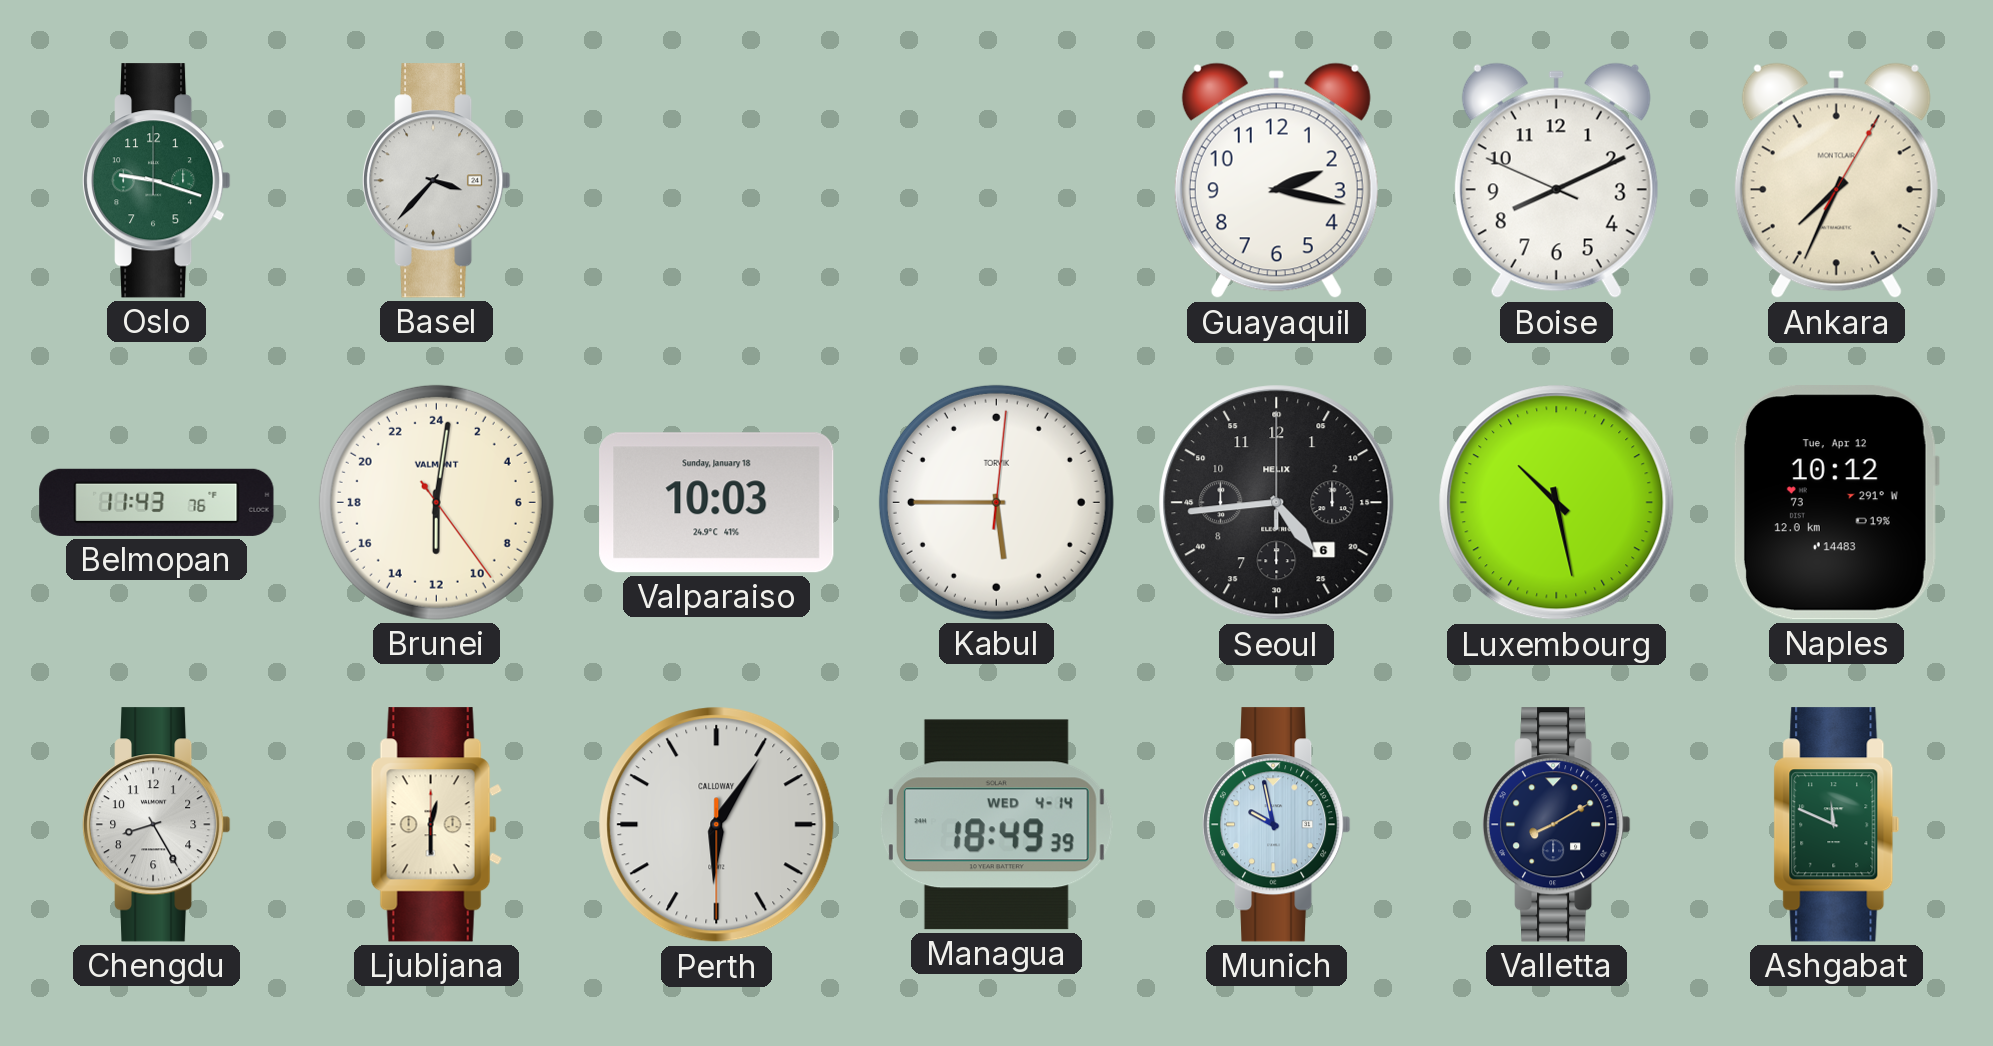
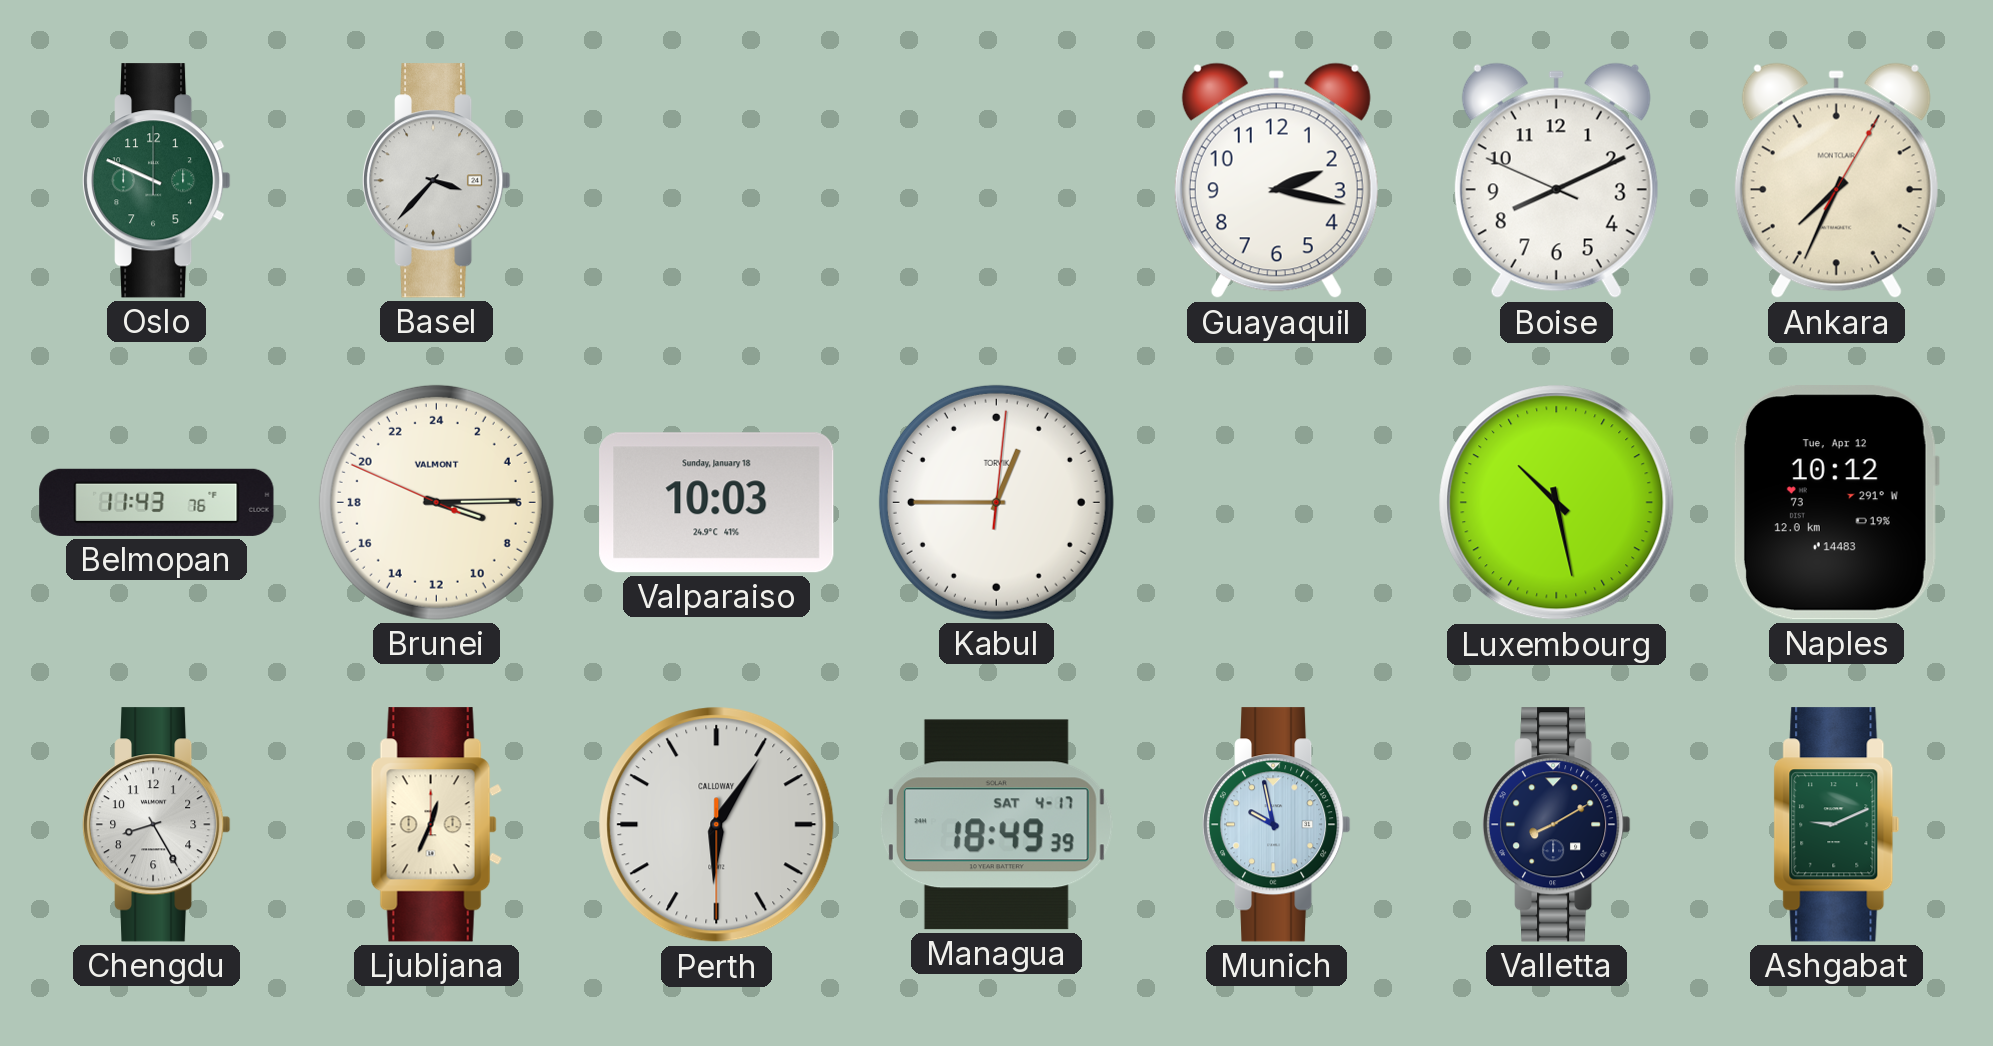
Oslo: 9:18 -> 9:49 (156, 181)
Brunei: 12:01 -> 7:14 (436, 502)
Kabul: 5:45 -> 12:45 (996, 502)
Seoul: 4:44 -> none (1277, 503)
Ljubljana: 12:30 -> 12:34 (436, 825)
Managua date: WED 4-14 -> SAT 4-17 (996, 825)
Ashgabat: 11:49 -> 9:11 (1837, 825)
